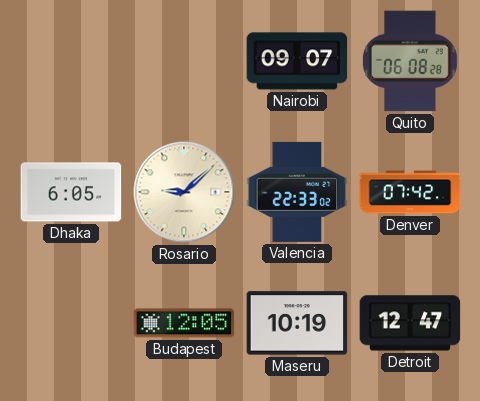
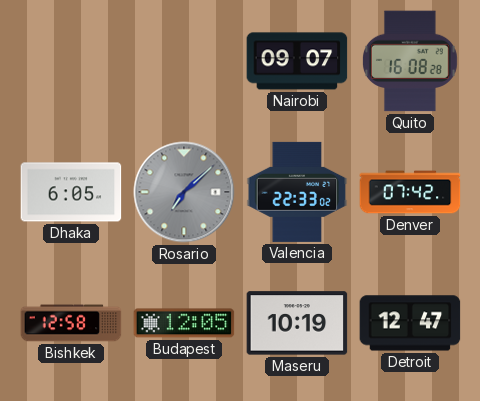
Quito: 06:08 -> 16:08 (410, 61)
Rosario: 9:08 -> 7:08 (184, 192)
Rosario dial: cream -> grey (184, 192)
Bishkek: none -> 12:58 (71, 323)
